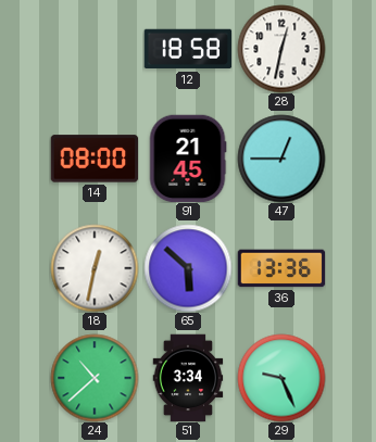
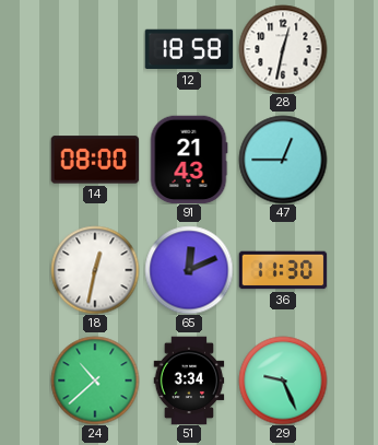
91: 21:45 -> 21:43 (189, 160)
65: 5:52 -> 12:11 (189, 270)
36: 13:36 -> 11:30 (283, 270)
